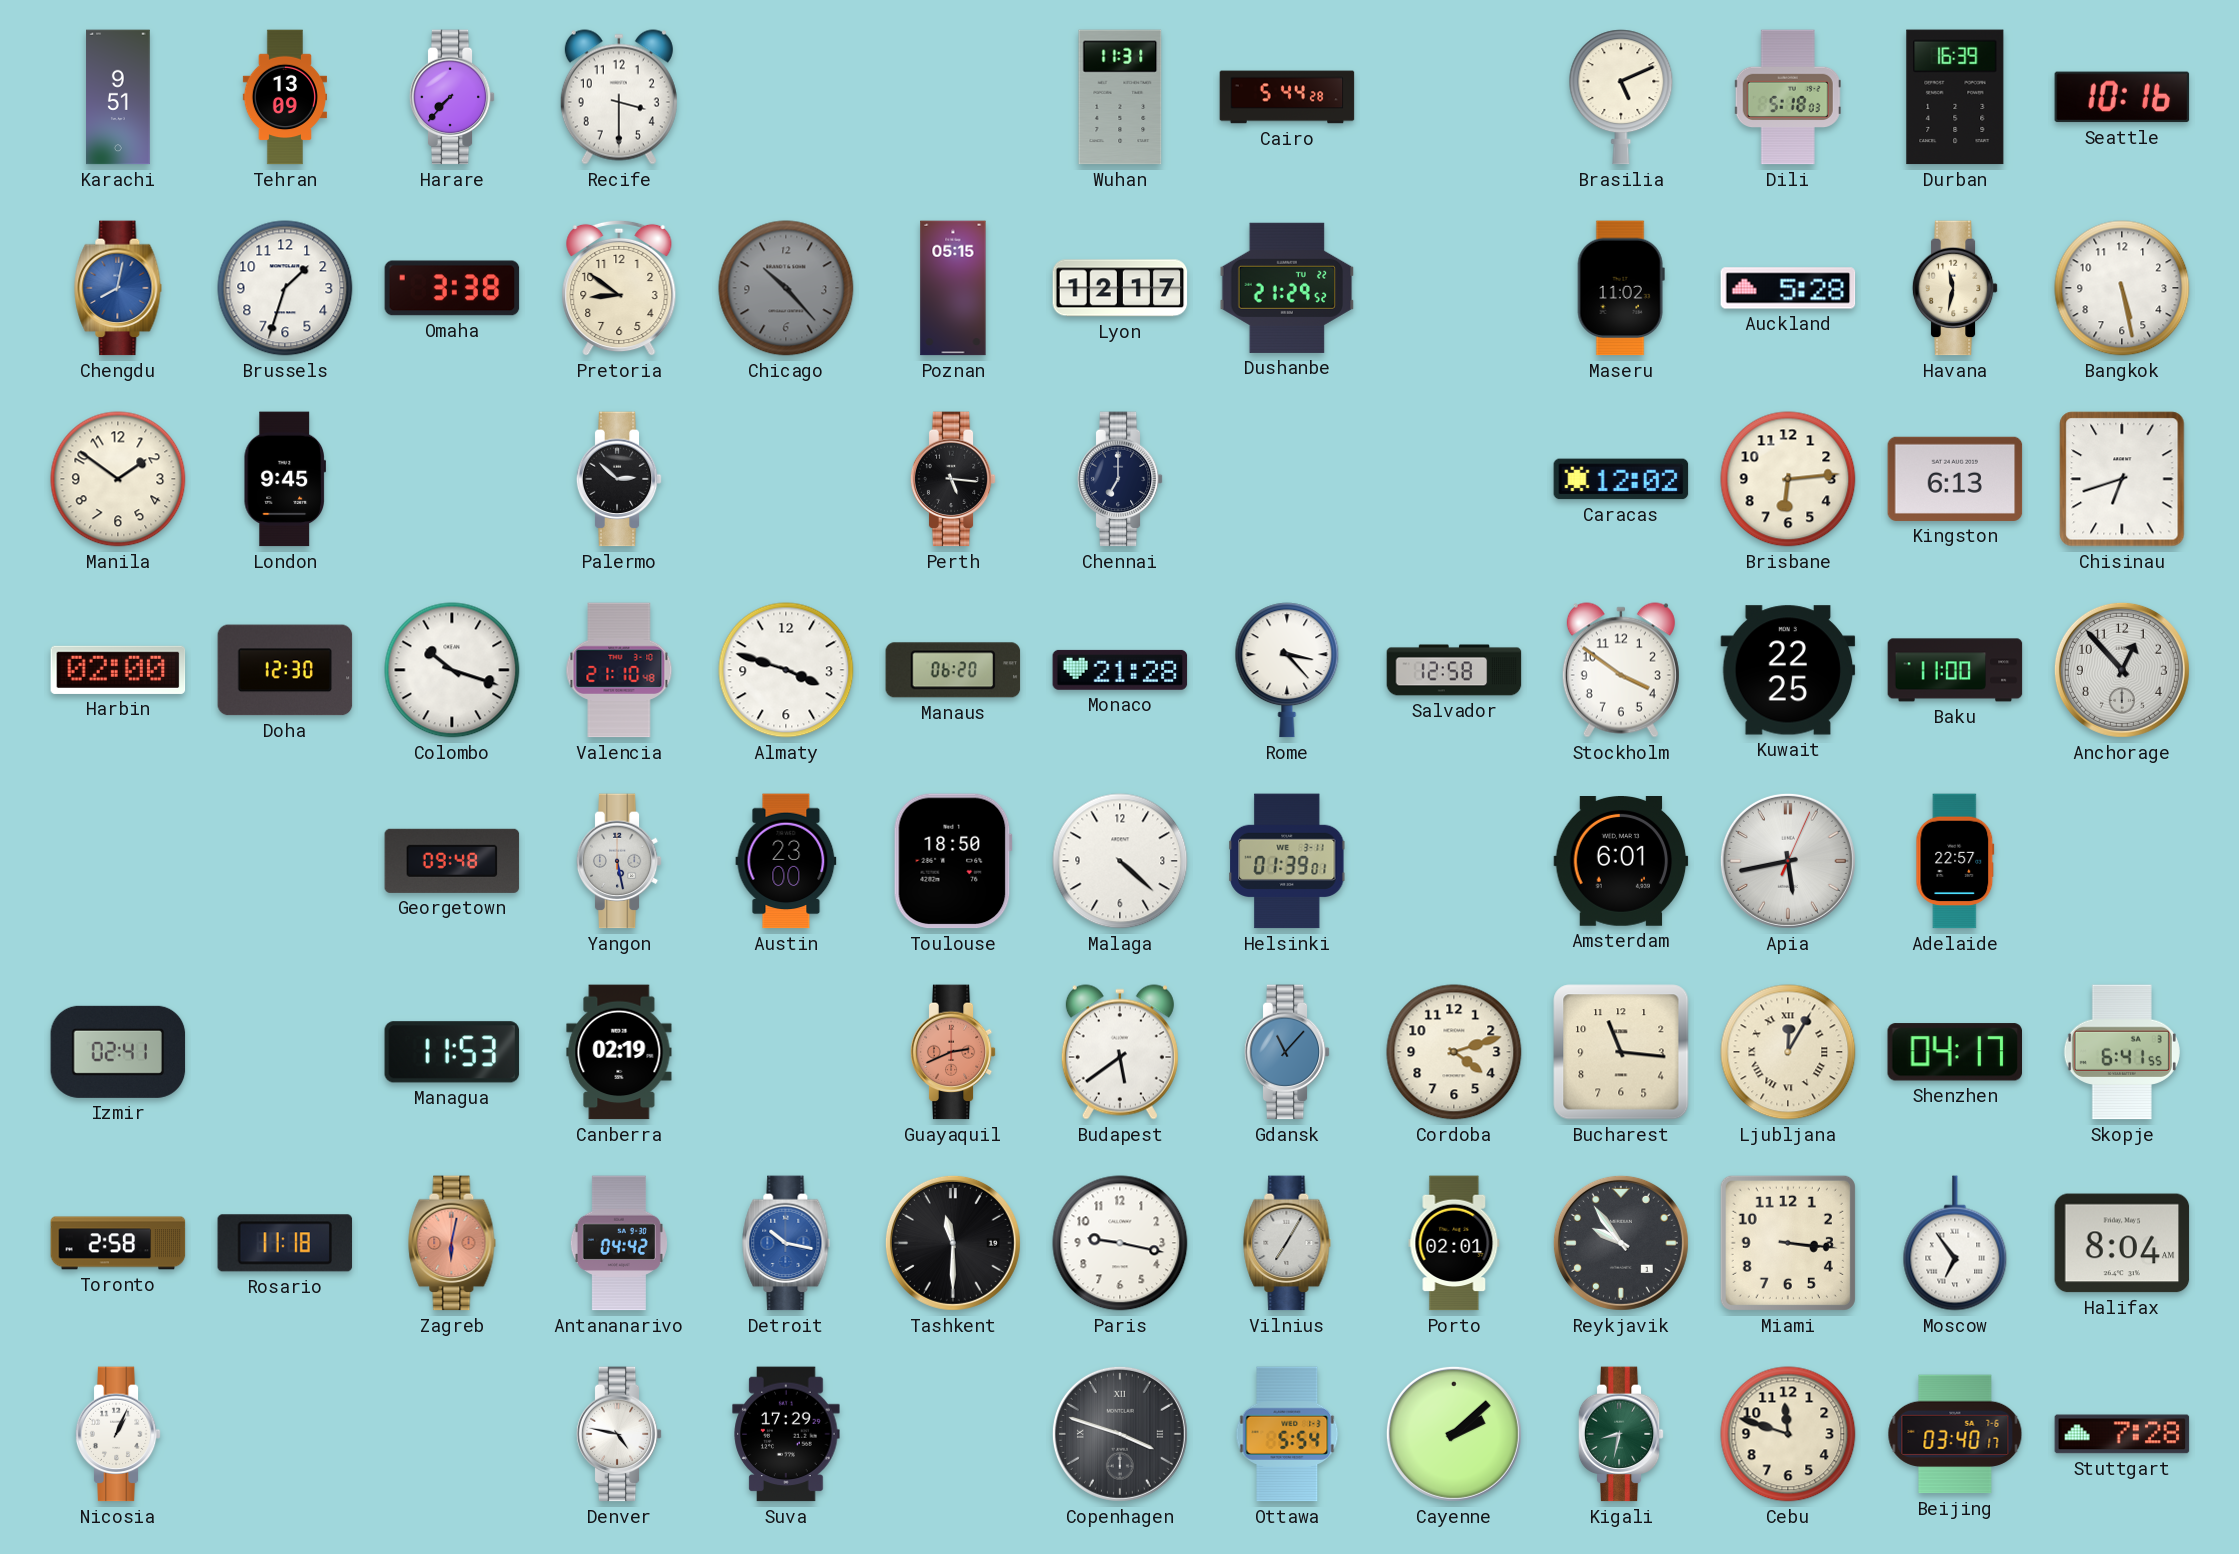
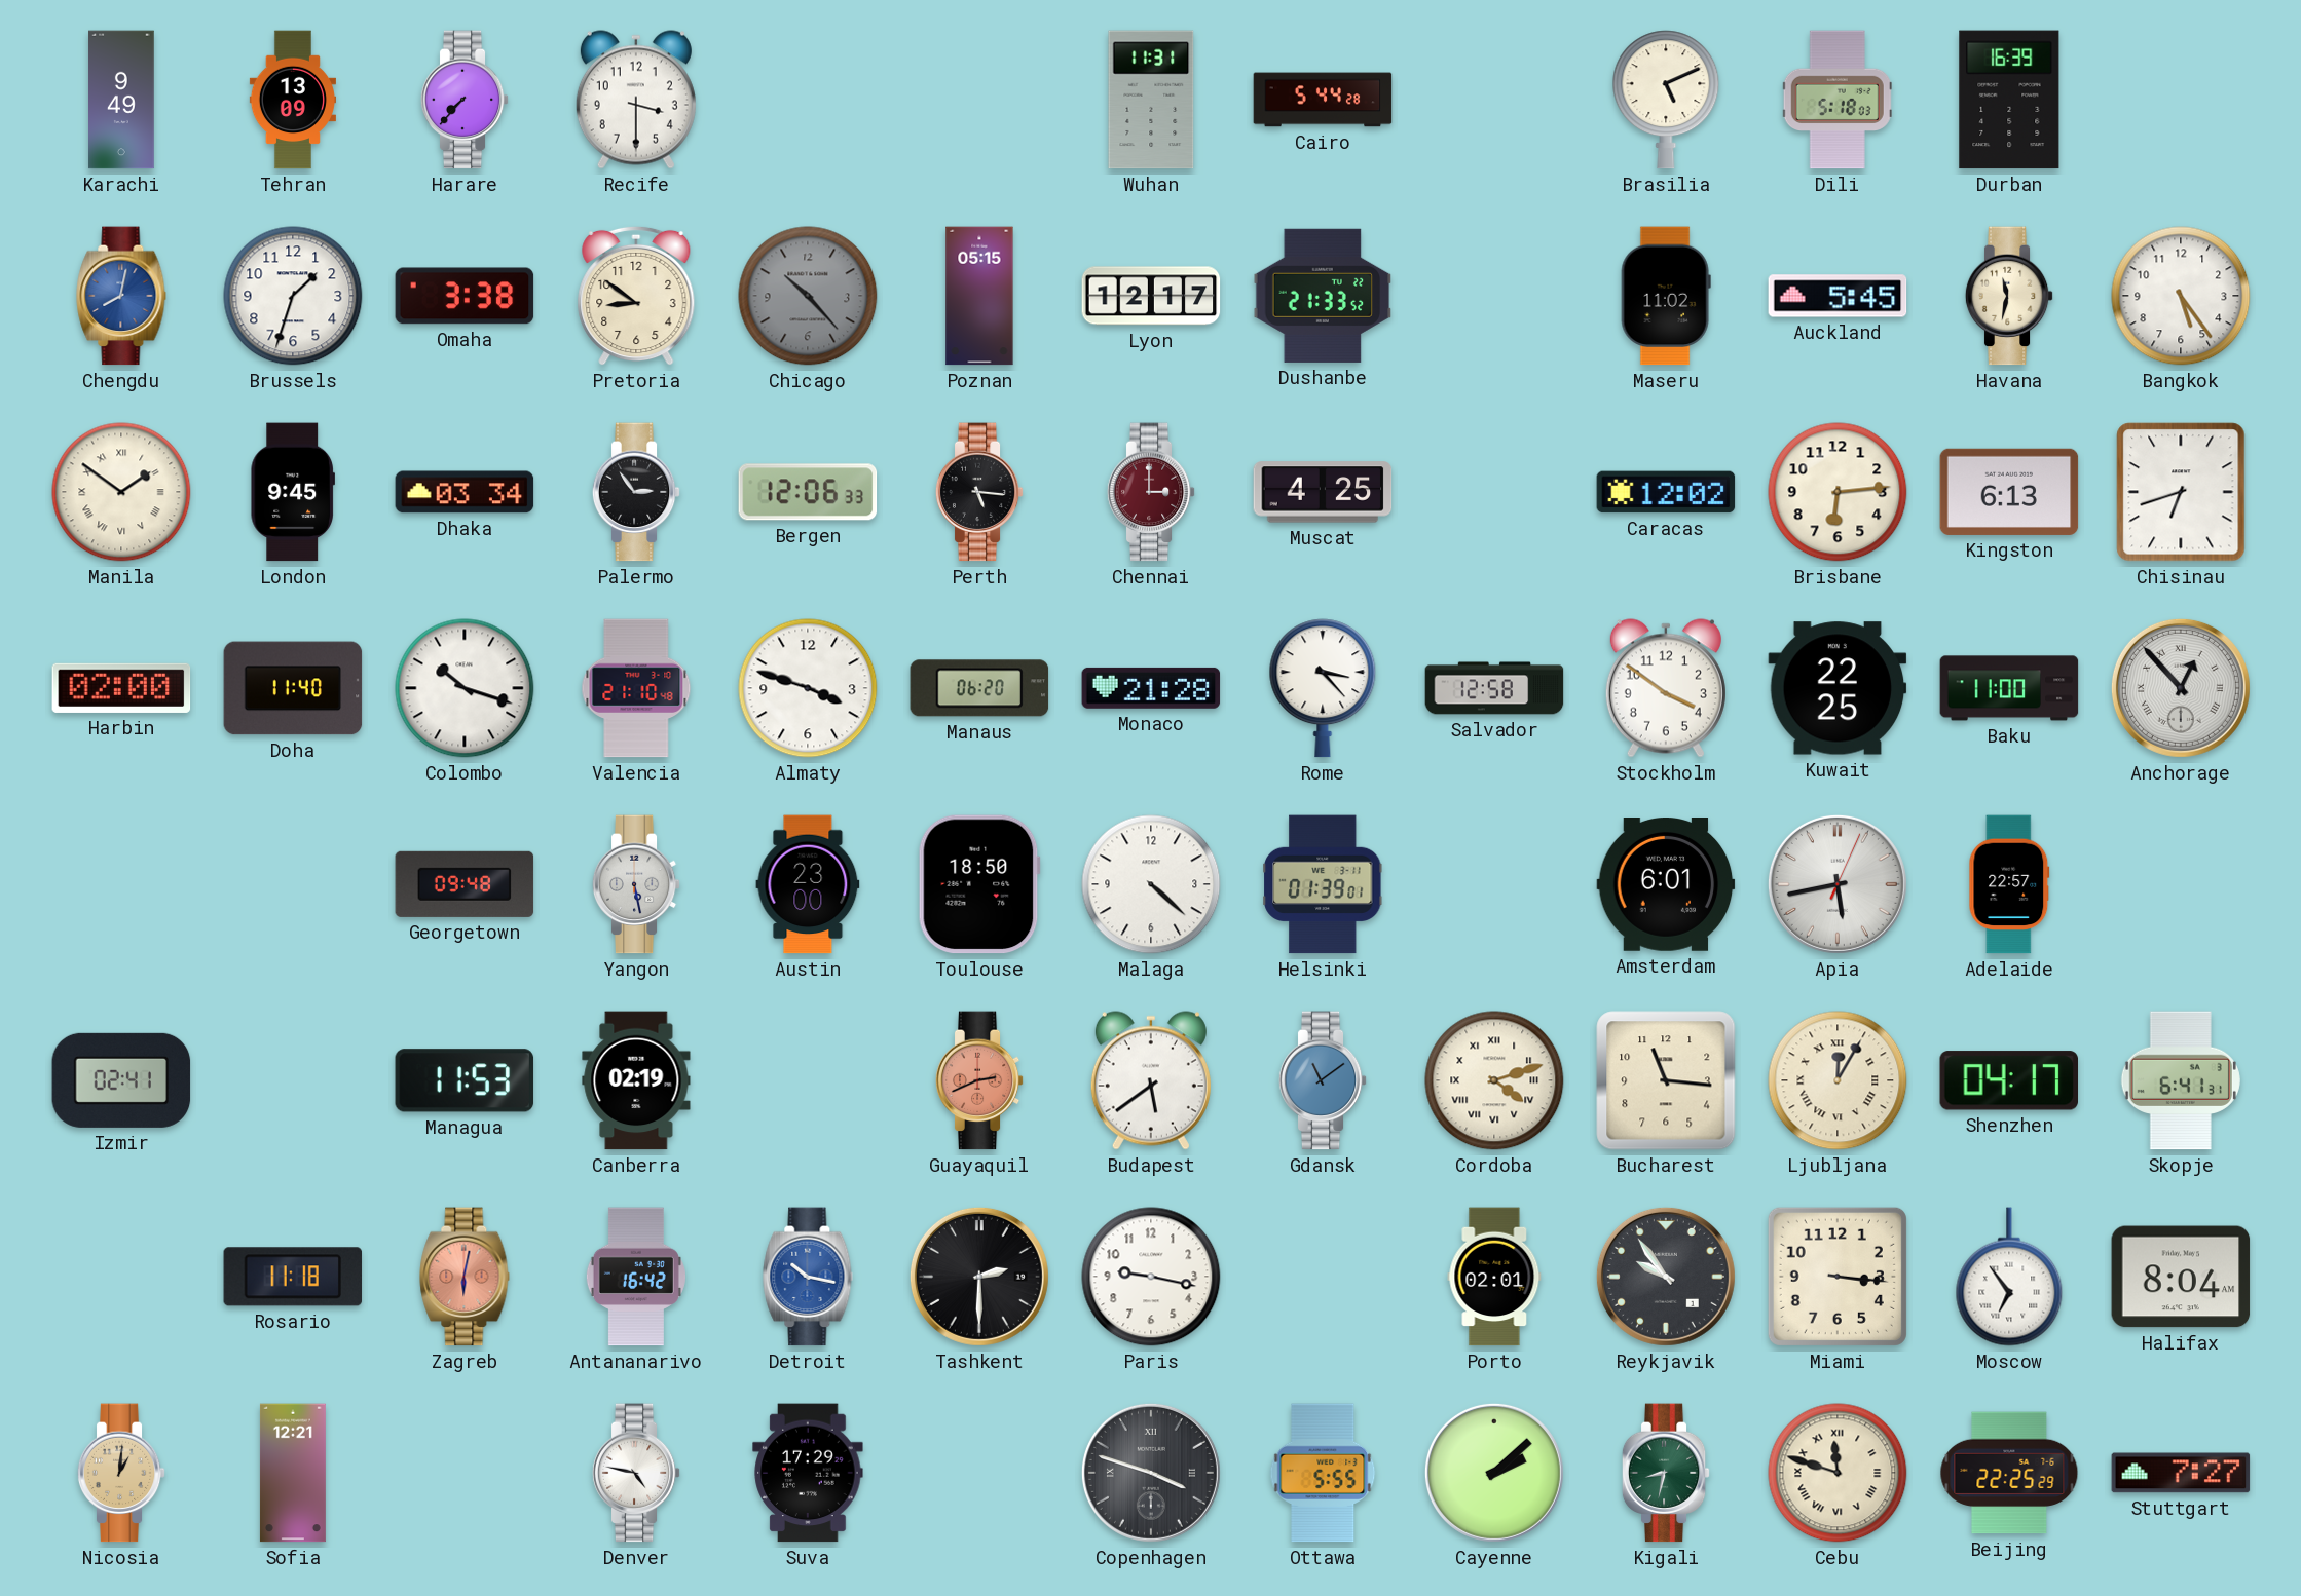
Karachi: 9:51 -> 9:49 (121, 100)
Seattle: 10:16 -> none (2122, 97)
Dushanbe: 21:29 -> 21:33 (1323, 296)
Auckland: 5:28 -> 5:45 (1838, 296)
Bangkok: 5:28 -> 5:24 (2181, 296)
Manila numerals: Arabic -> Roman (121, 492)
Dhaka: none -> 03:34 (465, 492)
Palermo: 2:52 -> 2:54 (636, 492)
Bergen: none -> 12:06 (808, 492)
Chennai: 7:00 -> 3:00 (1151, 492)
Chennai dial: navy -> burgundy (1151, 492)
Muscat: none -> 4:25 (1323, 492)
Doha: 12:30 -> 11:40 (293, 688)
Anchorage numerals: Arabic -> Roman (2181, 688)
Gdansk: 11:07 -> 11:09 (1323, 1080)
Cordoba numerals: Arabic -> Roman (1494, 1080)
Skopje: 6:41:55 -> 6:41:31 (2181, 1080)
Toronto: 2:58 -> none (118, 1243)
Antananarivo: 04:42 -> 16:42 (636, 1277)
Tashkent: 11:30 -> 2:30 (979, 1277)
Vilnius: 7:05 -> none (1287, 1243)
Nicosia: 1:04 -> 1:01 (121, 1473)
Nicosia dial: white -> champagne (121, 1473)
Sofia: none -> 12:21 (293, 1473)
Ottawa: 5:54 -> 5:55 (1323, 1473)
Cebu numerals: Arabic -> Roman (1838, 1473)
Beijing: 03:40 -> 22:25 (2009, 1473)
Stuttgart: 7:28 -> 7:27 (2181, 1473)
